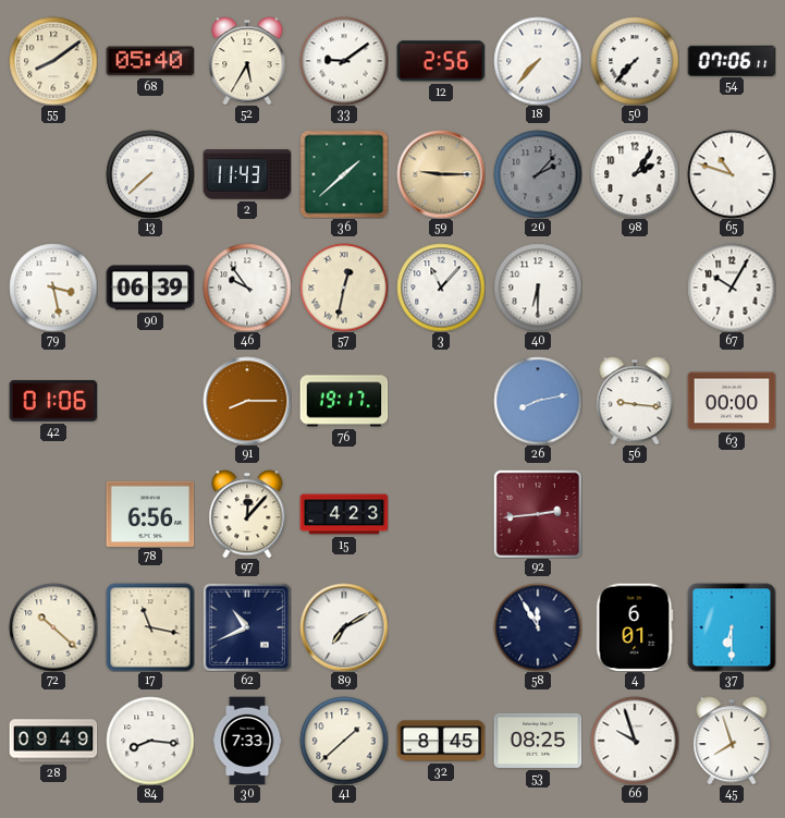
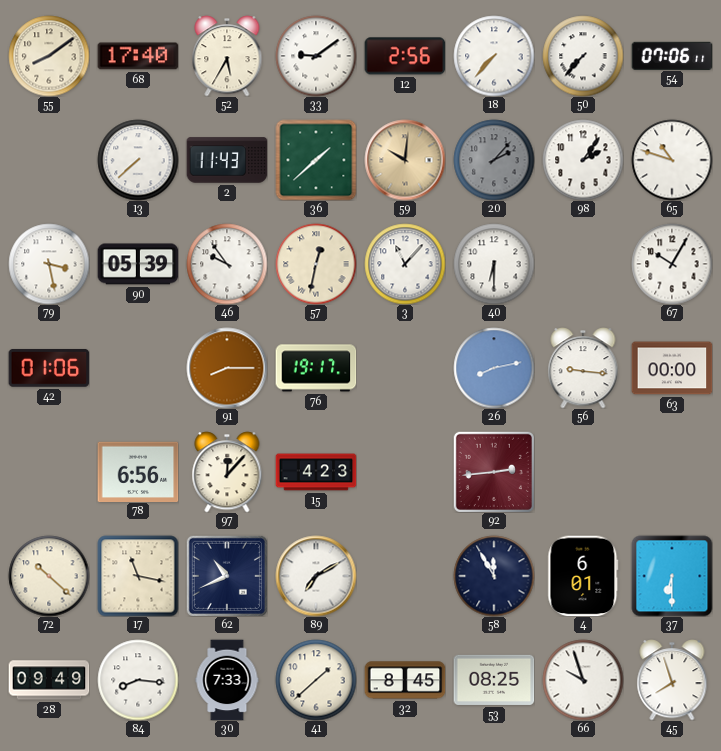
68: 05:40 -> 17:40 (138, 56)
59: 9:15 -> 10:01 (405, 160)
90: 06:39 -> 05:39 (138, 264)
